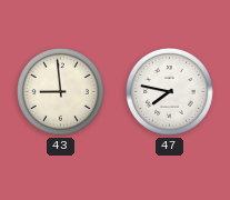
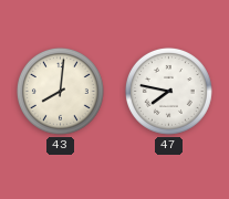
43: 8:59 -> 8:01 (60, 91)
